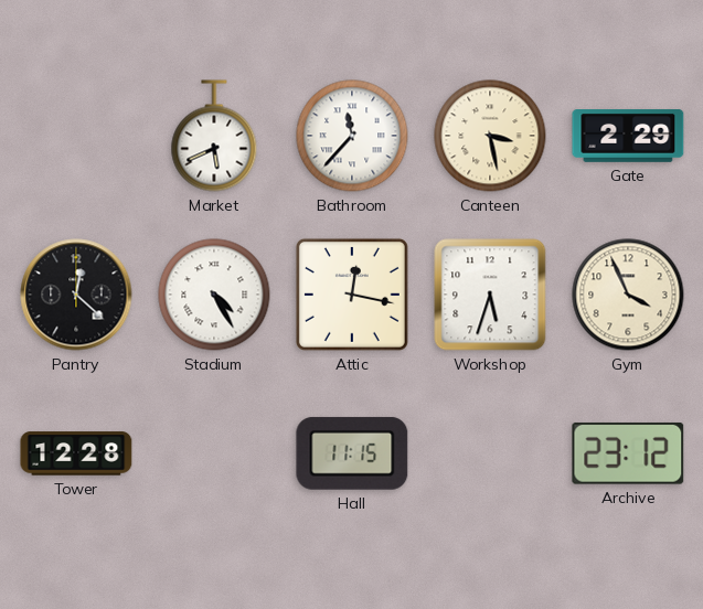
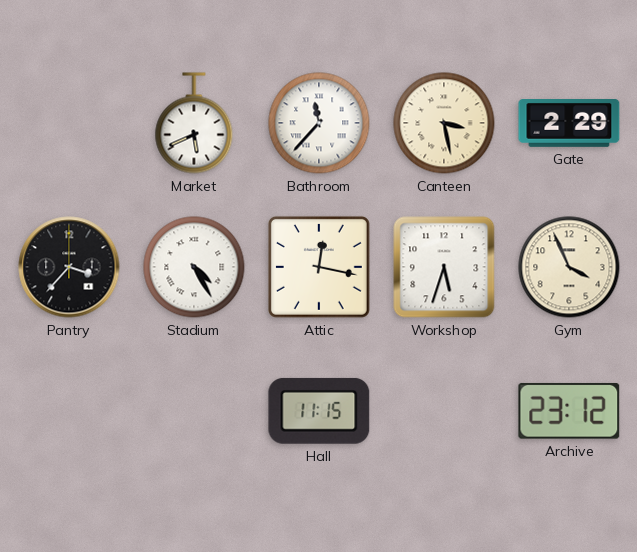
Pantry: 12:22 -> 3:37 (69, 267)
Tower: 12:28 -> none (76, 453)
